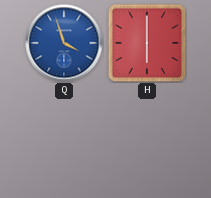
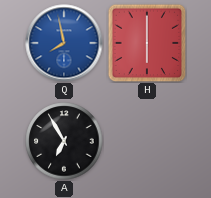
Q: 3:57 -> 7:58 (64, 43)
A: none -> 6:55 (64, 141)
